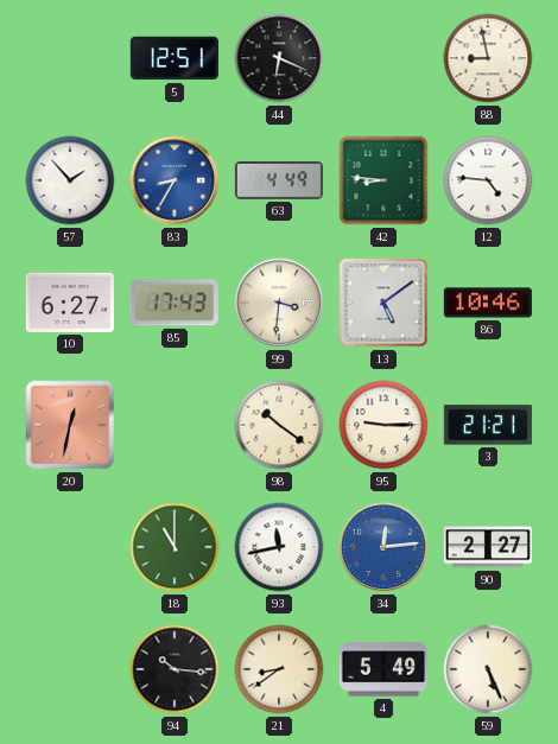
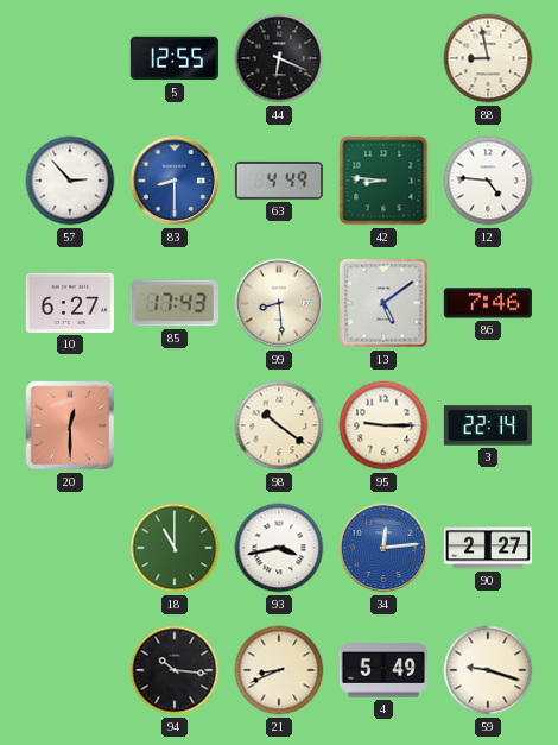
5: 12:51 -> 12:55 (175, 58)
57: 1:53 -> 2:53 (70, 181)
83: 8:35 -> 8:30 (175, 181)
99: 3:31 -> 8:29 (279, 303)
86: 10:46 -> 7:46 (488, 303)
20: 12:32 -> 12:30 (70, 425)
3: 21:21 -> 22:14 (488, 425)
93: 11:43 -> 3:43 (279, 548)
21: 8:39 -> 8:41 (279, 670)
59: 5:26 -> 9:18 (488, 670)
